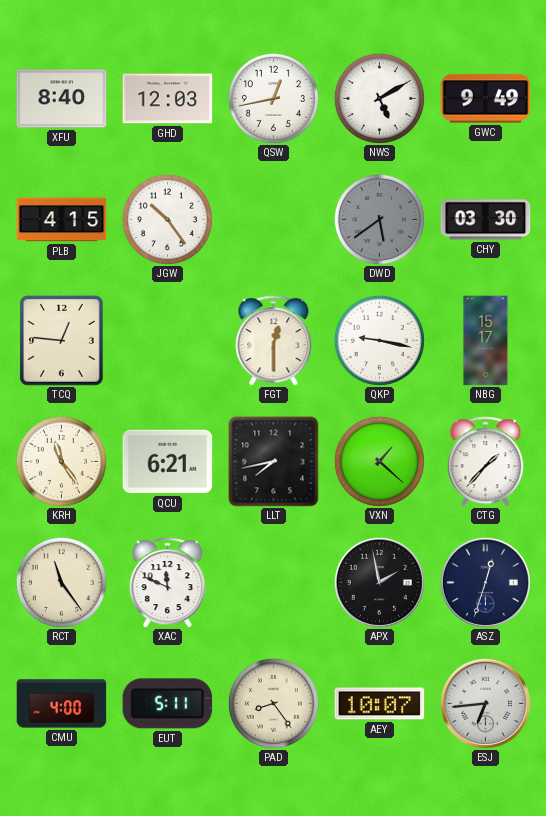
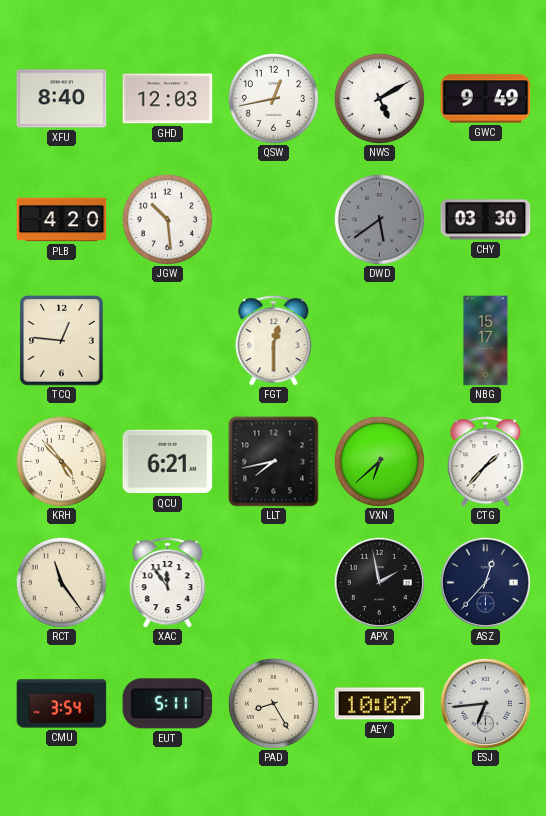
PLB: 4:15 -> 4:20 (62, 220)
JGW: 10:24 -> 10:29 (167, 219)
QKP: 9:17 -> none (379, 340)
KRH: 11:24 -> 4:53 (61, 461)
VXN: 1:22 -> 6:38 (379, 461)
XAC: 11:49 -> 11:54 (168, 583)
ASZ: 12:33 -> 12:37 (485, 582)
CMU: 4:00 -> 3:54 (62, 704)
PAD: 8:24 -> 8:25 (273, 703)
